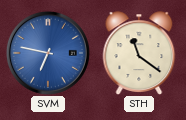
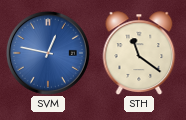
SVM: 6:47 -> 12:47 (48, 53)
